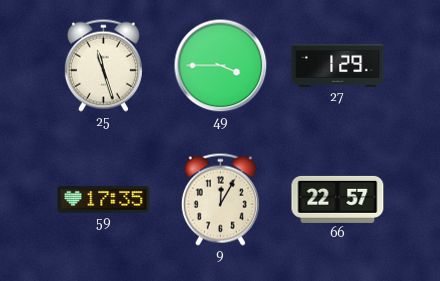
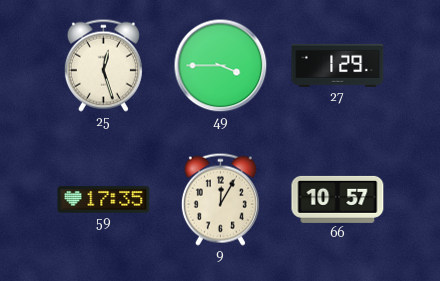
25: 11:27 -> 12:27 (103, 65)
66: 22:57 -> 10:57 (338, 199)
